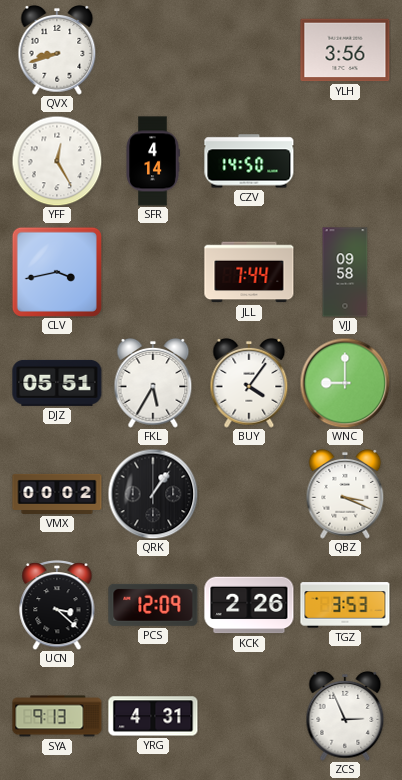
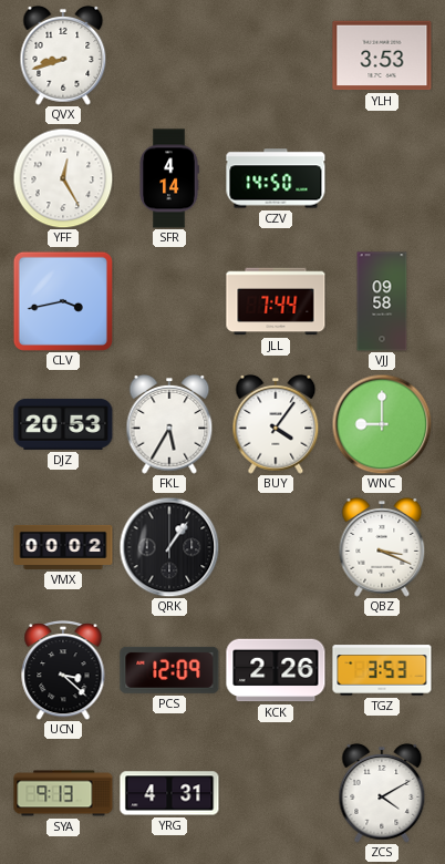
YLH: 3:56 -> 3:53 (382, 55)
DJZ: 05:51 -> 20:53 (63, 424)
ZCS: 2:56 -> 4:10 (382, 793)
